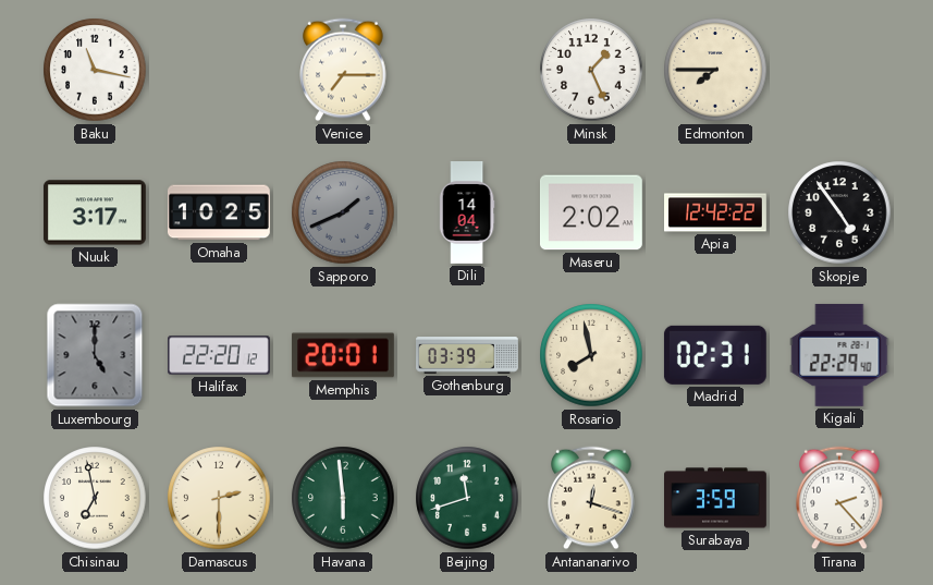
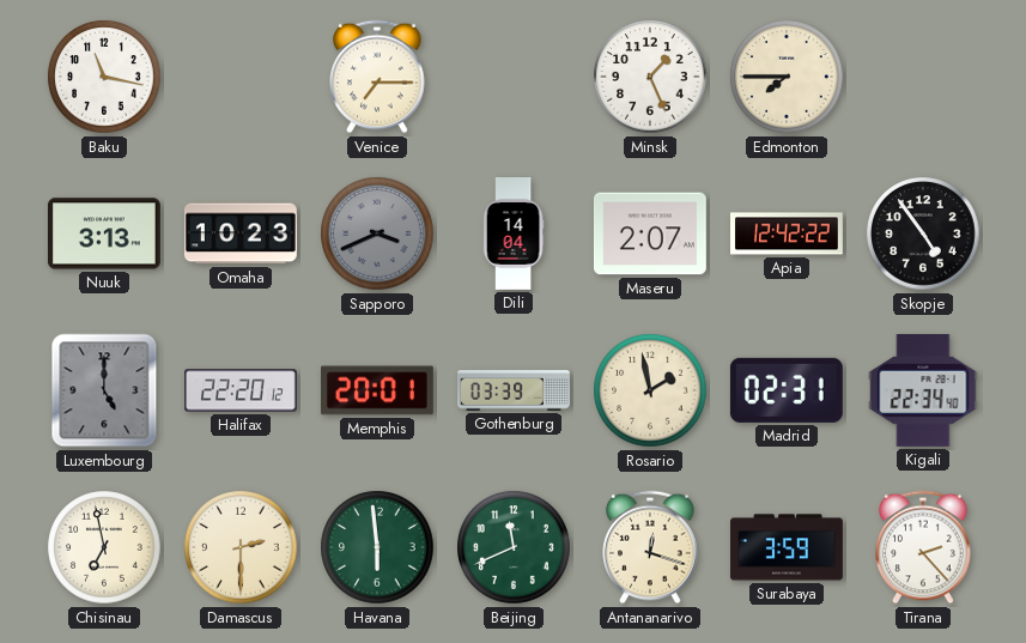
Nuuk: 3:17 -> 3:13 (104, 233)
Omaha: 10:25 -> 10:23 (241, 233)
Sapporo: 1:41 -> 3:41 (377, 233)
Maseru: 2:02 -> 2:07 (650, 233)
Rosario: 7:58 -> 1:58 (650, 390)
Kigali: 22:29 -> 22:34 (923, 390)
Beijing: 11:42 -> 11:41 (514, 547)
